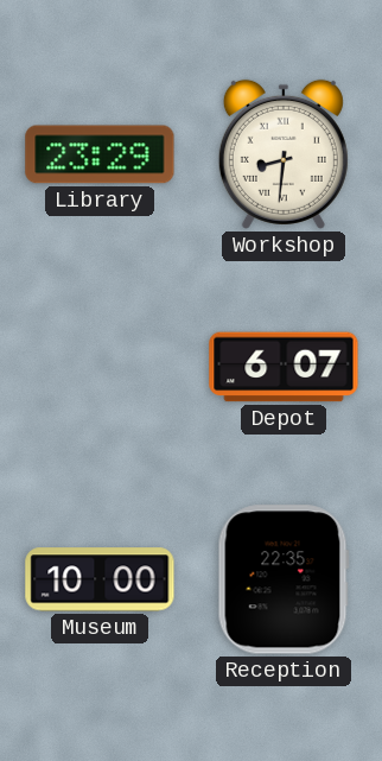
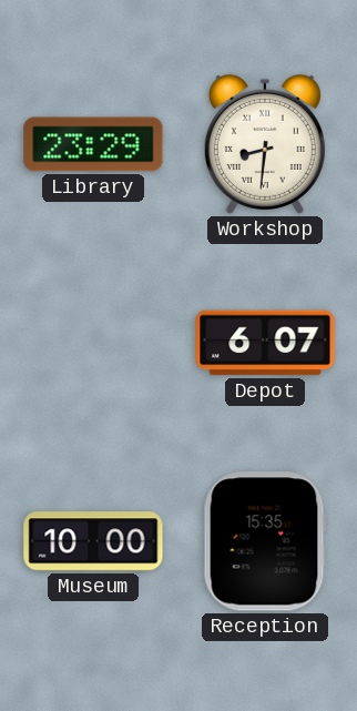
Reception: 22:35 -> 15:35 (265, 541)
